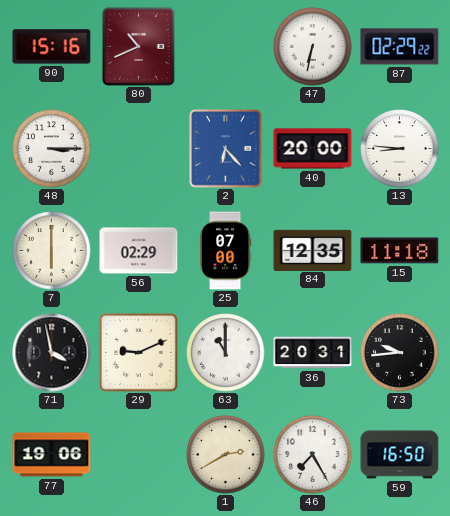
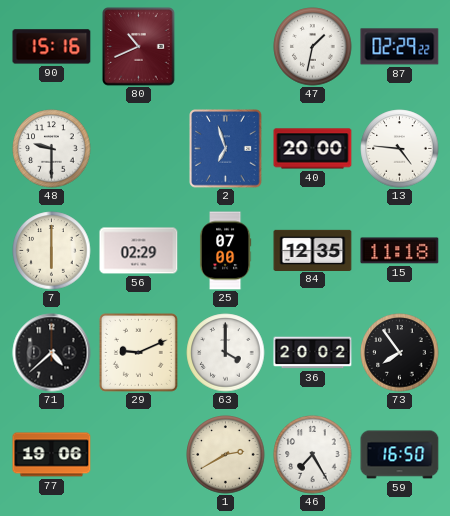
47: 6:32 -> 1:32 (313, 47)
48: 3:15 -> 9:30 (52, 149)
2: 6:23 -> 6:57 (226, 149)
13: 8:46 -> 4:46 (400, 149)
71: 3:58 -> 4:38 (52, 353)
63: 11:00 -> 4:00 (226, 353)
36: 20:31 -> 20:02 (313, 353)
73: 9:44 -> 7:54 (400, 353)
